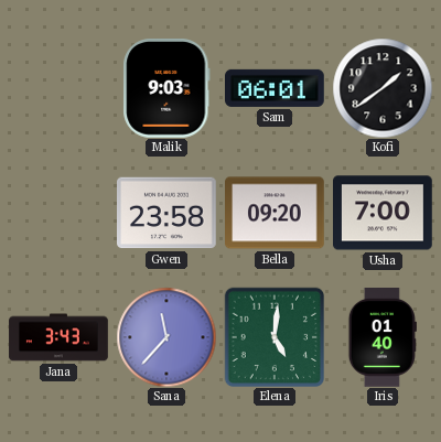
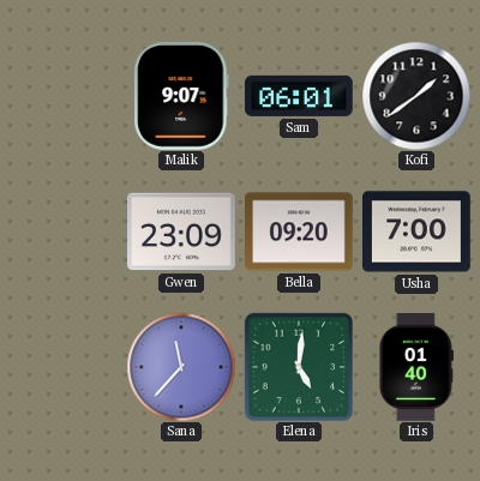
Malik: 9:03 -> 9:07 (181, 97)
Gwen: 23:58 -> 23:09 (182, 232)
Jana: 3:43 -> none (58, 337)
